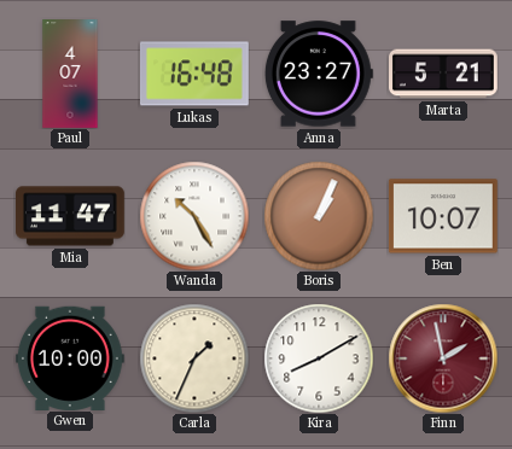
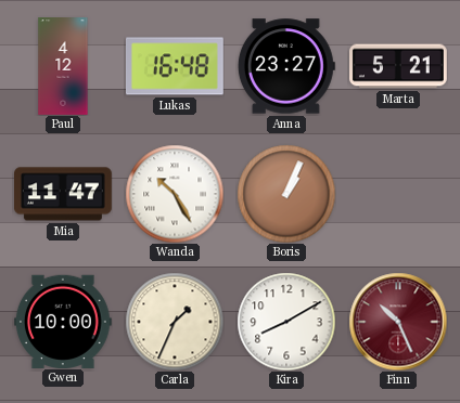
Paul: 4:07 -> 4:12 (63, 66)
Ben: 10:07 -> none (443, 216)
Finn: 1:58 -> 10:26 (398, 322)
